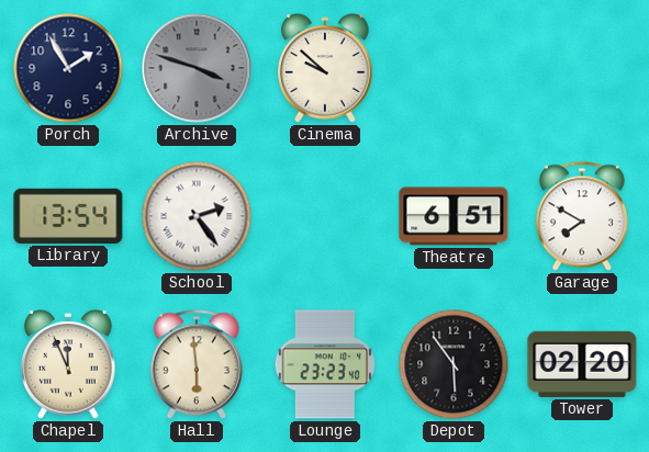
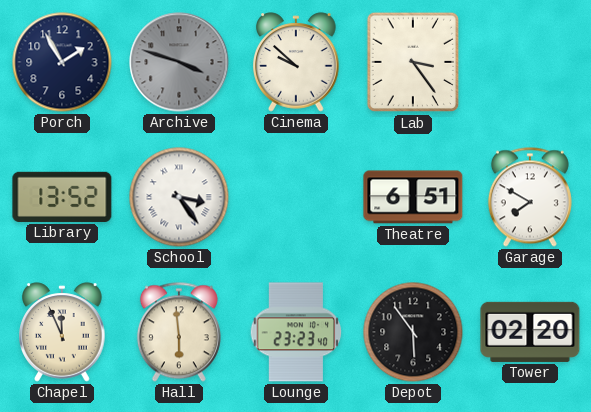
Lab: none -> 3:24 (412, 62)
Library: 13:54 -> 13:52 (62, 197)
School: 2:24 -> 3:24 (179, 197)
